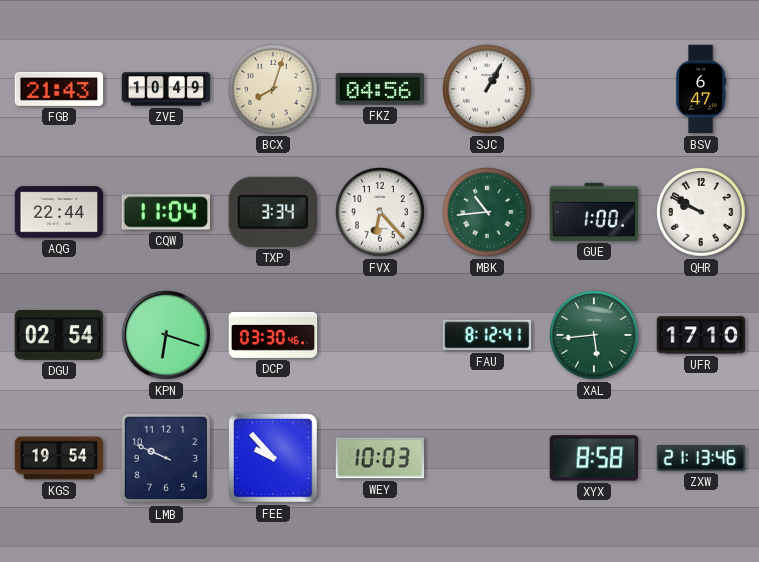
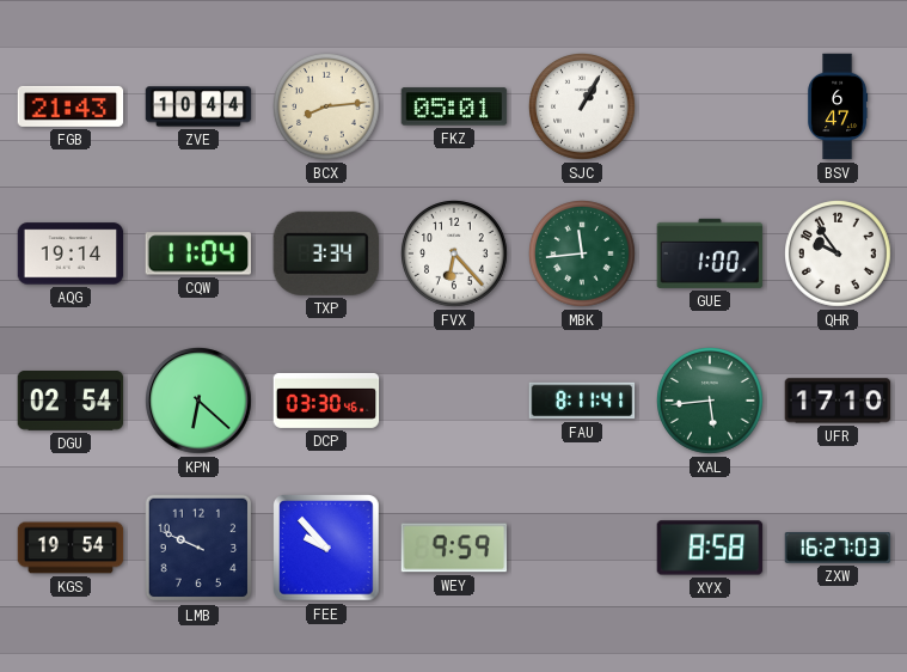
ZVE: 10:49 -> 10:44 (198, 106)
BCX: 8:03 -> 8:14 (327, 108)
FKZ: 04:56 -> 05:01 (454, 106)
AQG: 22:44 -> 19:14 (71, 253)
MBK: 10:44 -> 11:44 (583, 255)
QHR: 9:50 -> 9:54 (839, 255)
KPN: 6:18 -> 6:22 (200, 402)
FAU: 8:12 -> 8:11 (582, 401)
WEY: 10:03 -> 9:59 (454, 548)
ZXW: 21:13 -> 16:27 (838, 548)
